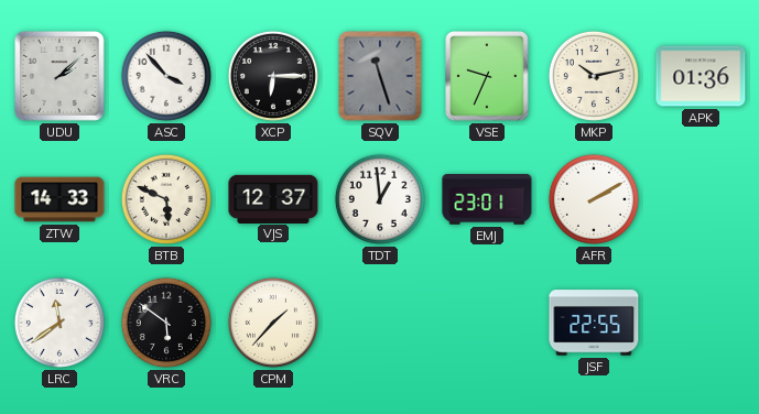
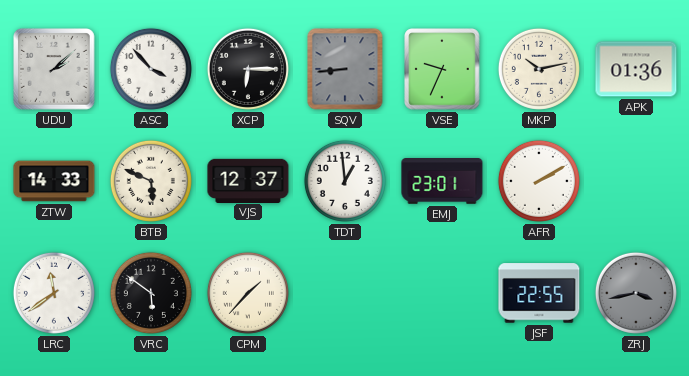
SQV: 11:27 -> 8:44 (345, 69)
ZRJ: none -> 3:43 (636, 293)
